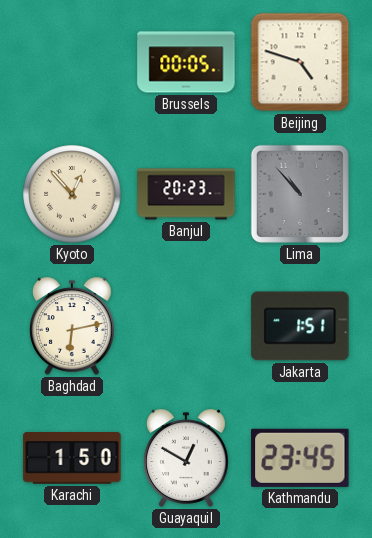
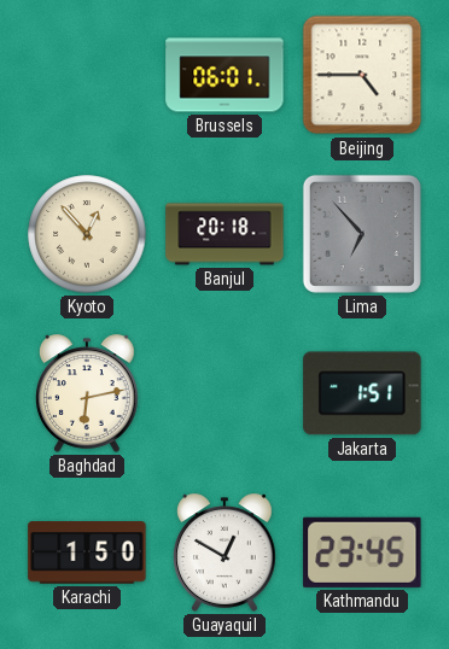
Brussels: 00:05 -> 06:01 (224, 75)
Beijing: 4:48 -> 4:45 (362, 75)
Banjul: 20:23 -> 20:18 (224, 234)
Lima: 10:53 -> 6:53 (362, 234)
